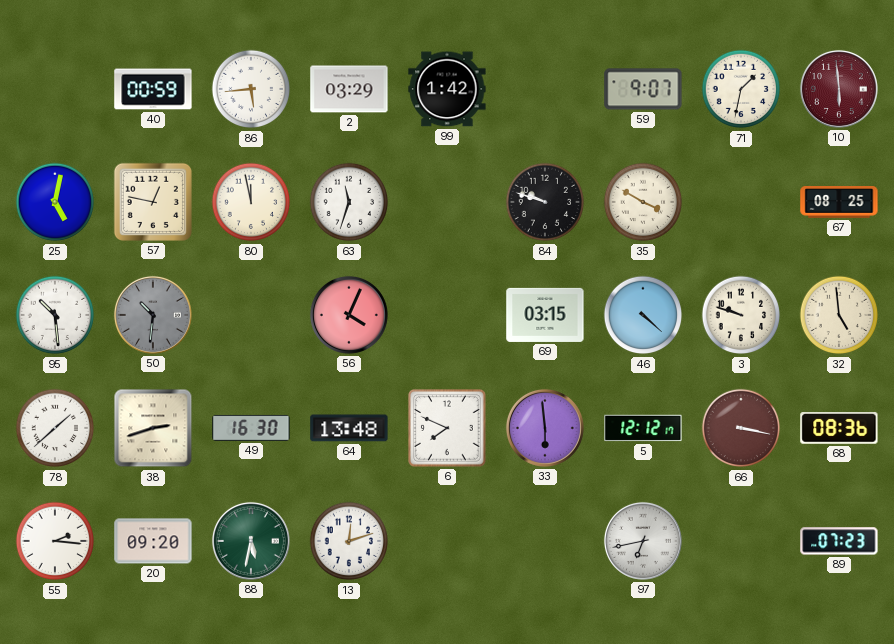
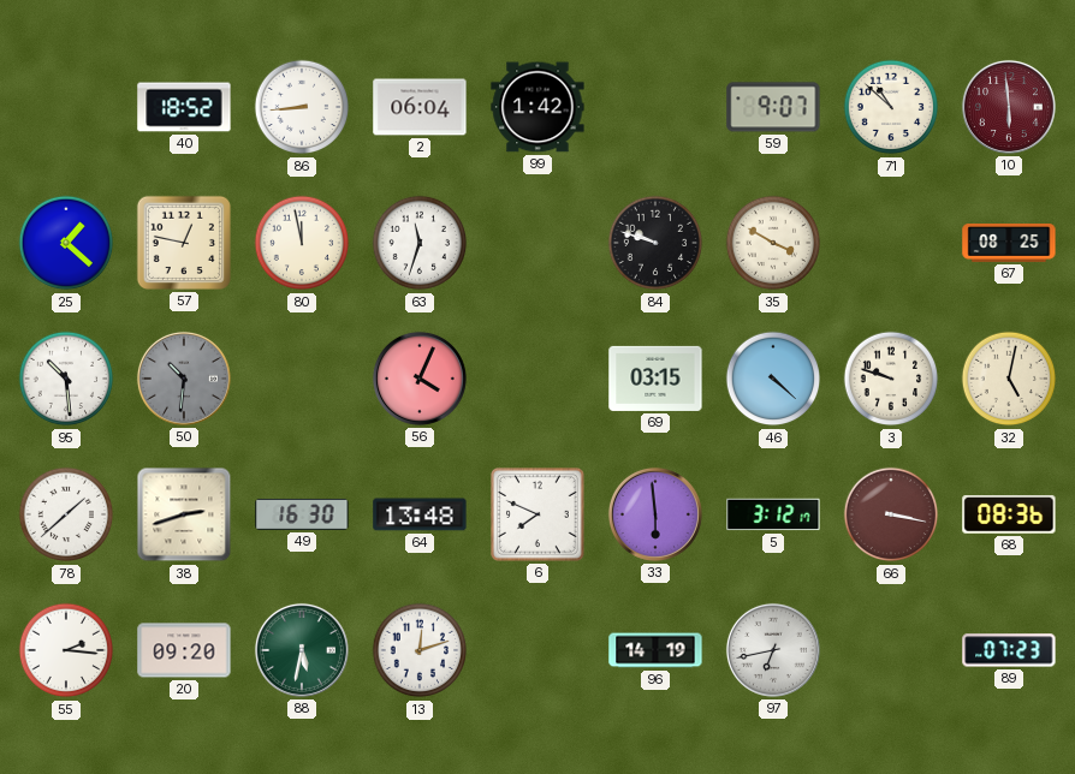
40: 00:59 -> 18:52 (184, 107)
86: 5:44 -> 8:44 (302, 107)
2: 03:29 -> 06:04 (420, 107)
71: 1:32 -> 10:52 (891, 107)
25: 5:02 -> 1:22 (66, 243)
32: 4:59 -> 5:02 (1009, 379)
5: 12:12 -> 3:12 (773, 514)
96: none -> 14:19 (655, 650)
